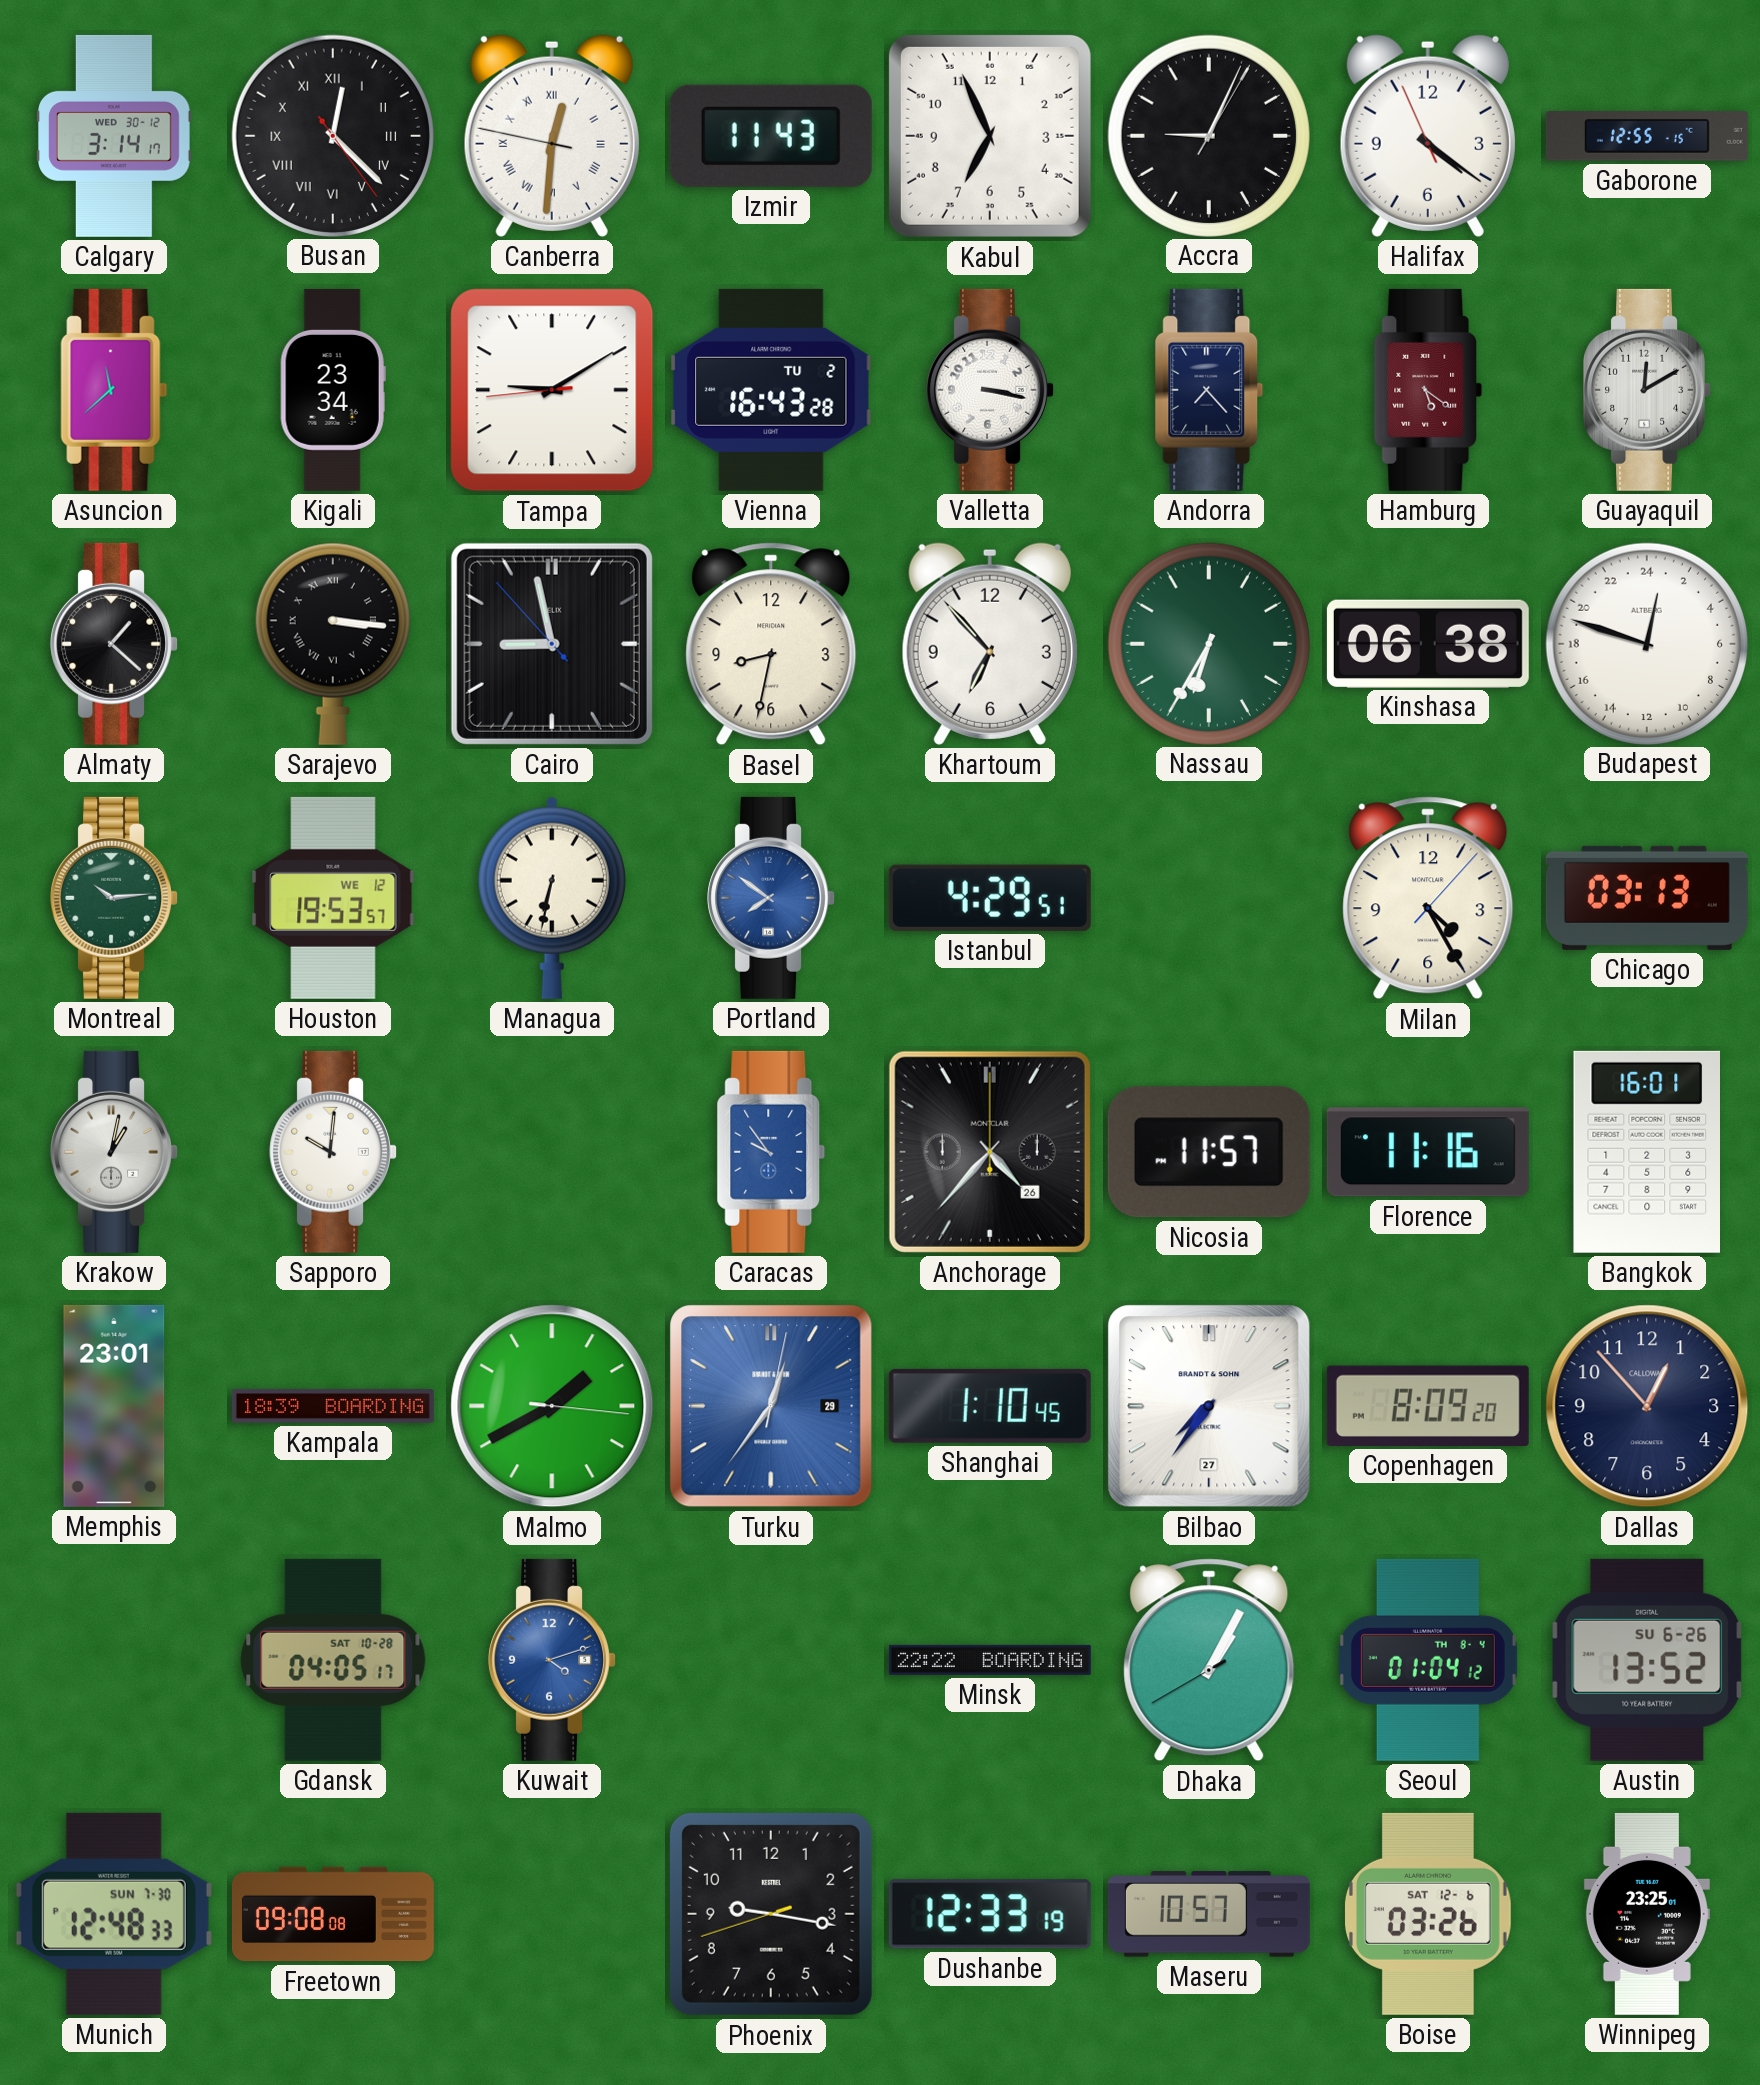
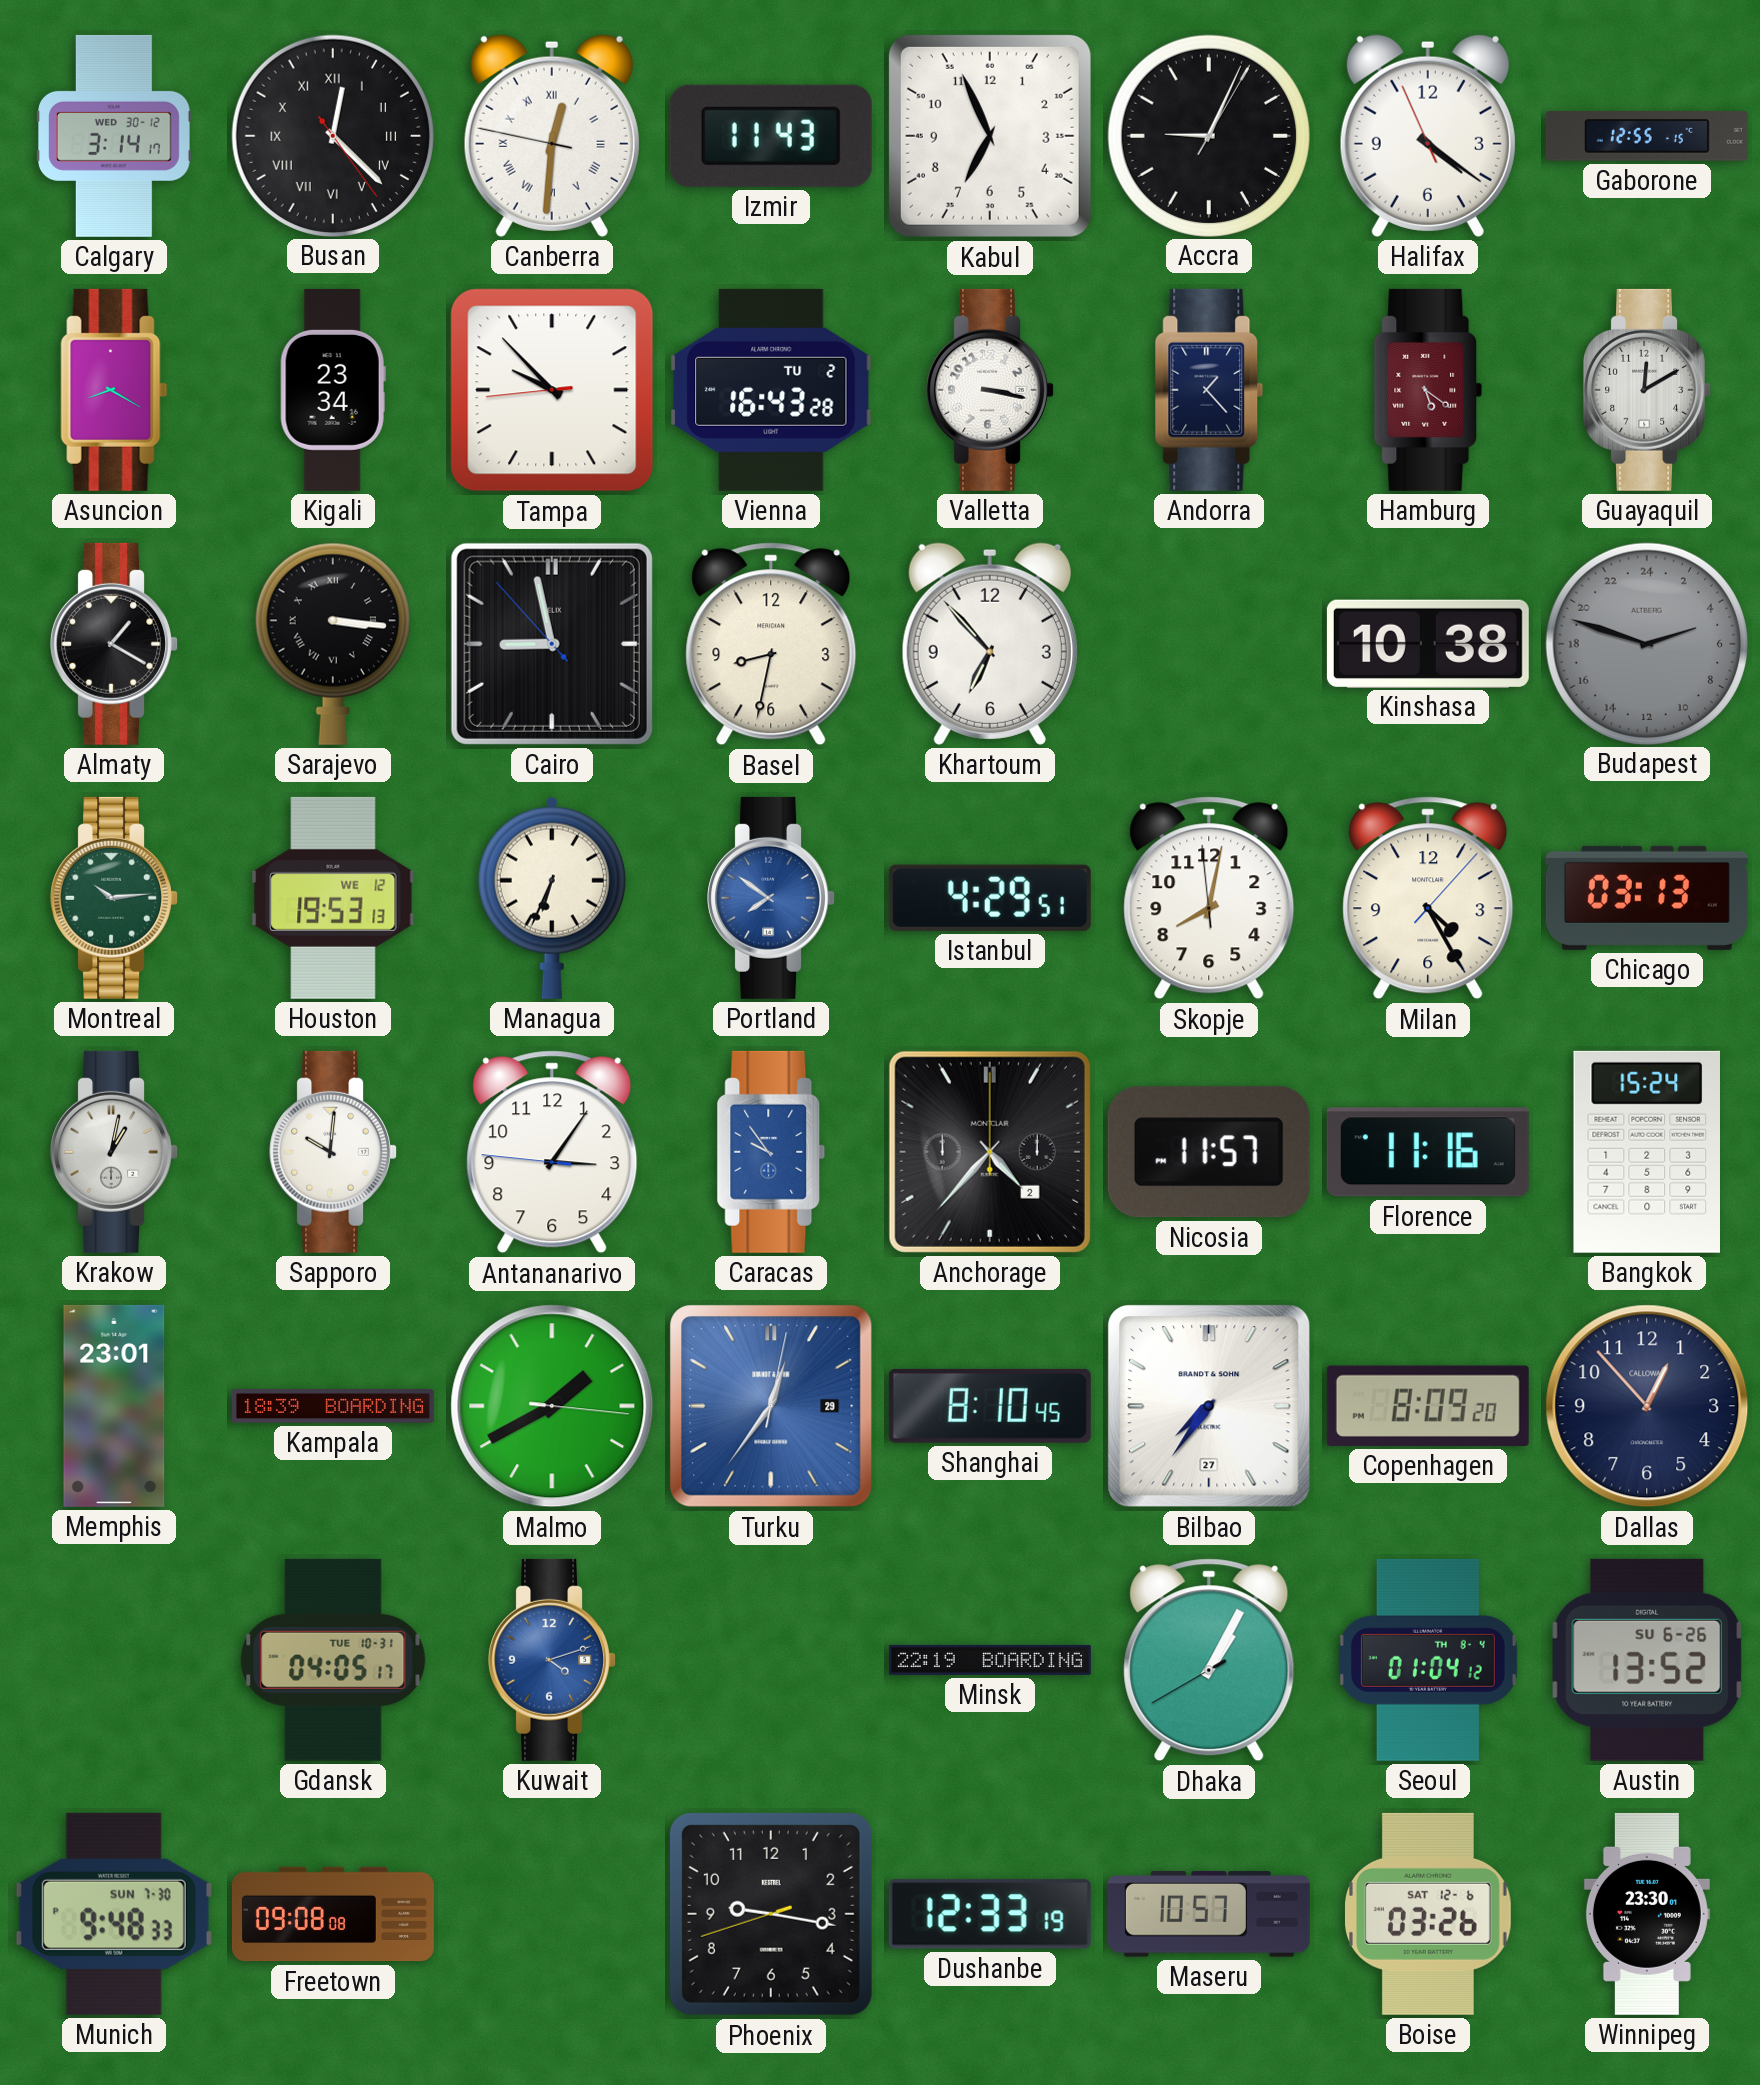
Asuncion: 11:38 -> 8:20 (114, 390)
Tampa: 9:09 -> 9:52 (552, 390)
Andorra: 7:23 -> 1:23 (1209, 390)
Almaty: 1:22 -> 1:20 (114, 644)
Nassau: 6:35 -> none (1208, 643)
Kinshasa: 06:38 -> 10:38 (1428, 643)
Budapest: 0:48 -> 4:48 (1646, 643)
Budapest dial: white -> grey (1646, 643)
Houston: 19:53:57 -> 19:53:13 (333, 898)
Managua: 6:32 -> 6:34 (552, 898)
Skopje: none -> 8:01 (1209, 898)
Antananarivo: none -> 3:05 (552, 1152)
Anchorage date: 26 -> 2 (990, 1152)
Bangkok: 16:01 -> 15:24 (1646, 1152)
Shanghai: 1:10 -> 8:10 (990, 1406)
Gdansk date: SAT 10-28 -> TUE 10-31 (333, 1660)
Minsk: 22:22 -> 22:19 (990, 1660)
Munich: 12:48 -> 9:48 (114, 1914)
Winnipeg: 23:25 -> 23:30 (1647, 1914)
